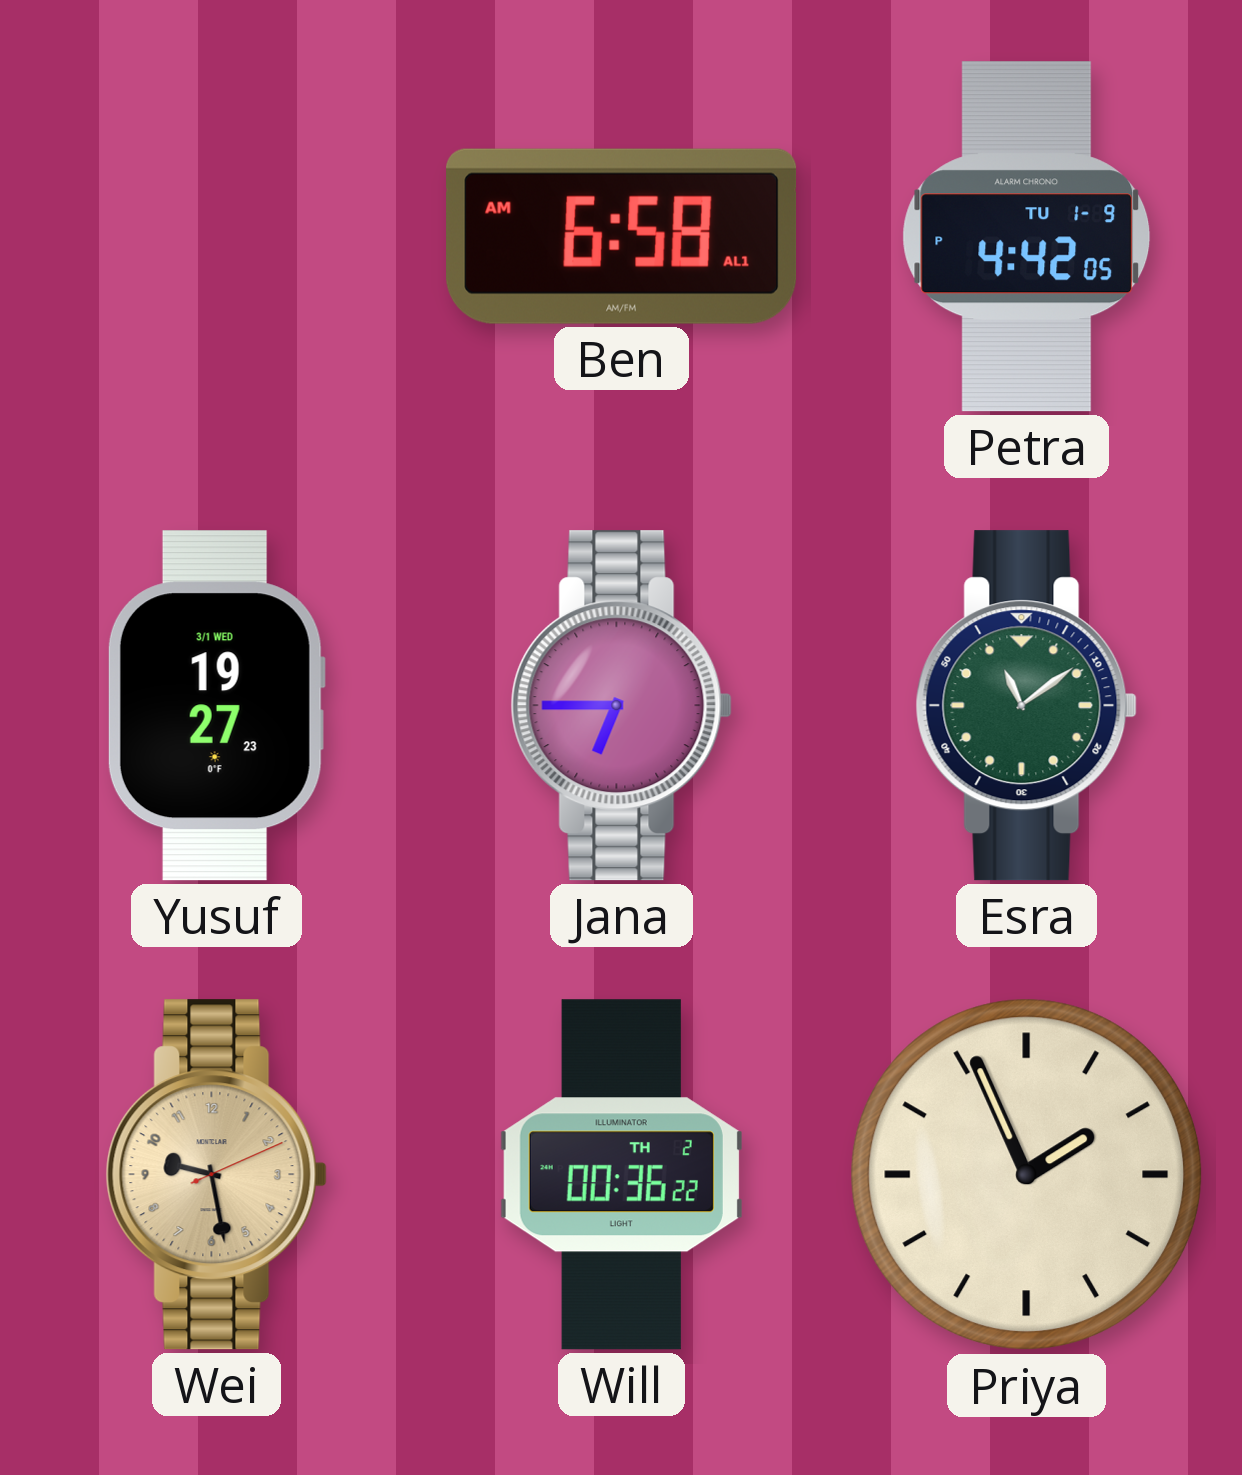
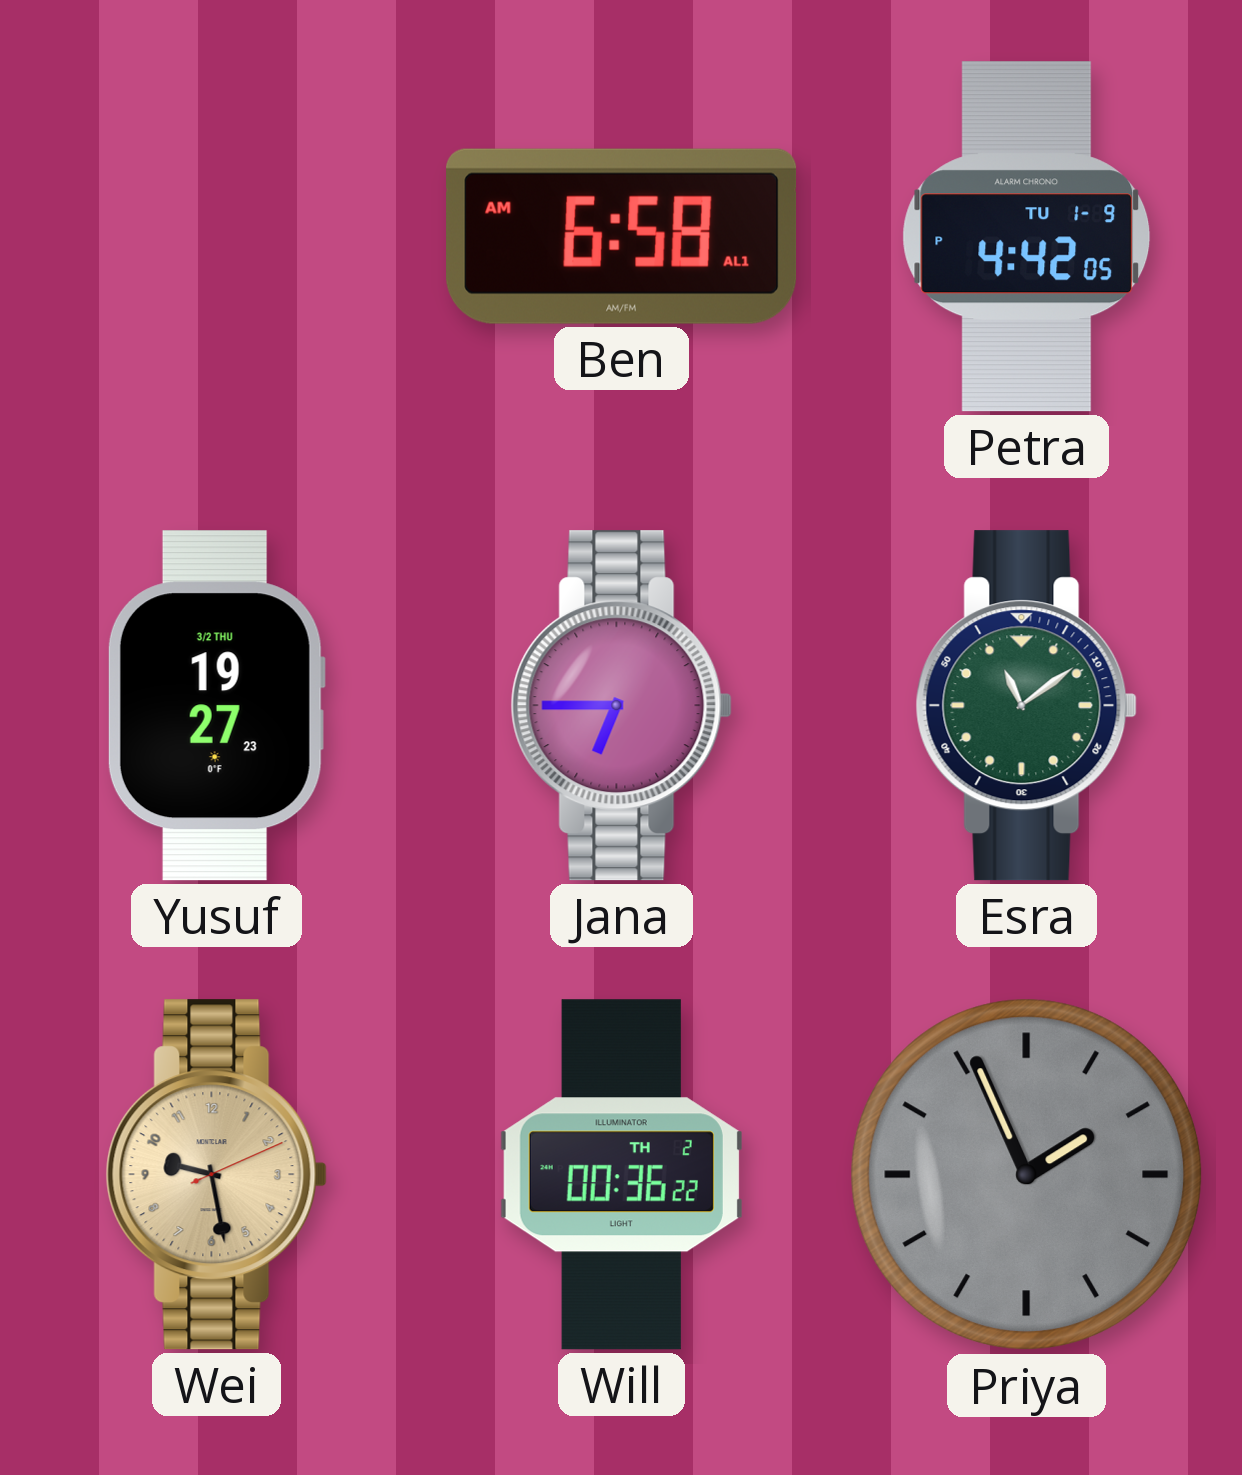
Yusuf date: 3/1 WED -> 3/2 THU (216, 706)
Priya dial: cream -> grey (1027, 1175)
